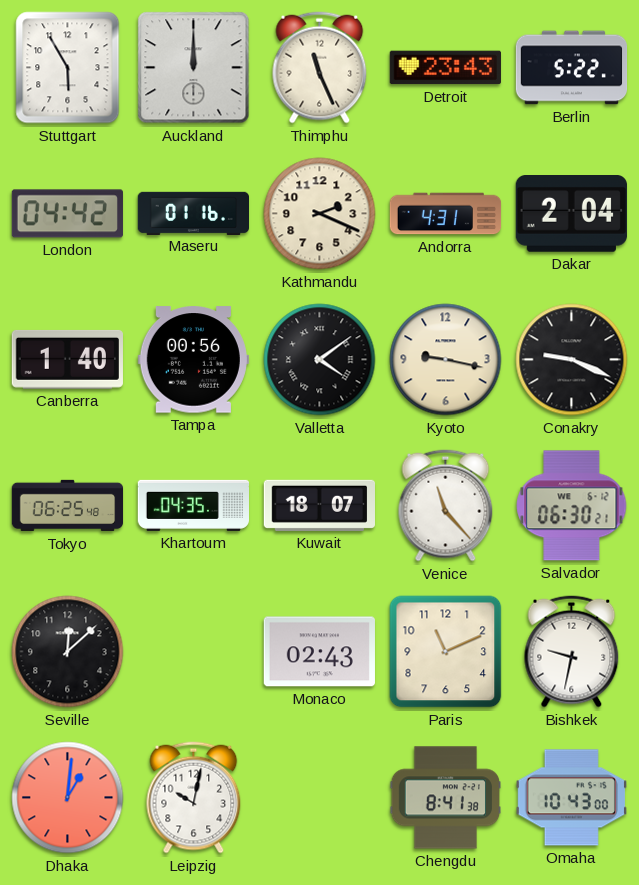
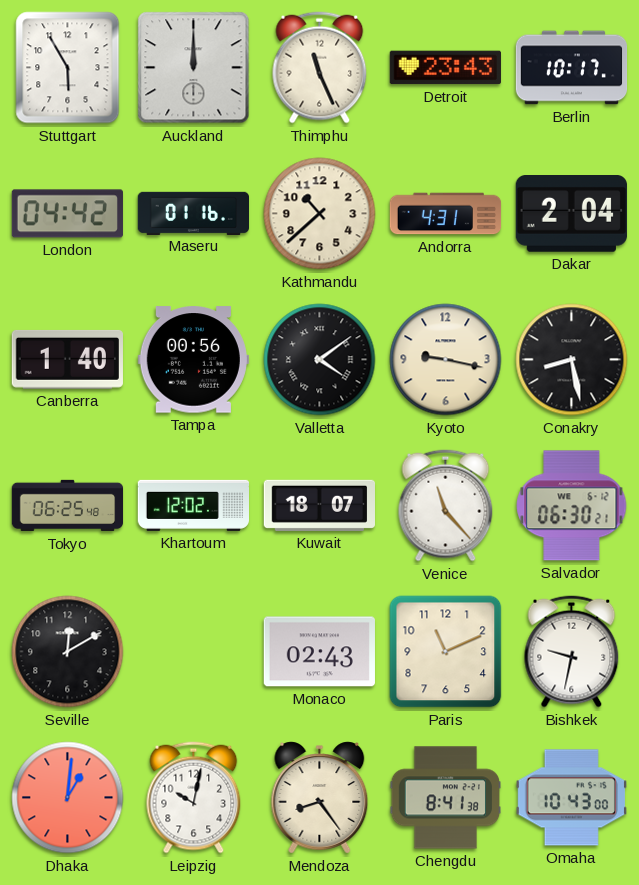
Berlin: 5:22 -> 10:17 (572, 68)
Kathmandu: 2:19 -> 10:38 (320, 214)
Conakry: 9:19 -> 8:28 (572, 360)
Khartoum: 04:35 -> 12:02 (194, 505)
Seville: 12:08 -> 12:10 (68, 652)
Mendoza: none -> 8:24 (320, 798)
